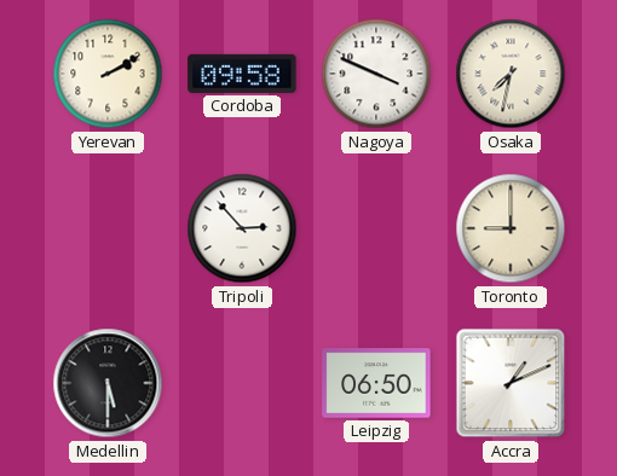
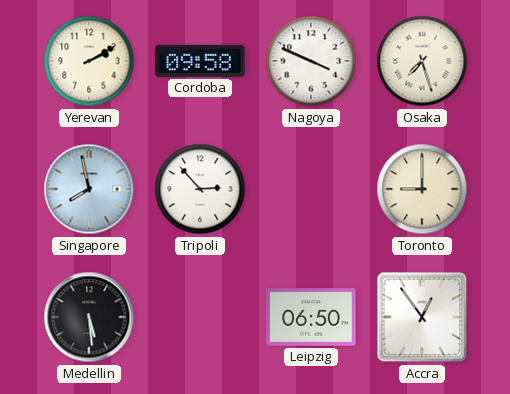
Osaka: 7:32 -> 7:27 (422, 61)
Singapore: none -> 7:58 (89, 189)
Medellin: 5:30 -> 5:29 (89, 317)
Accra: 1:11 -> 12:54 (422, 317)
